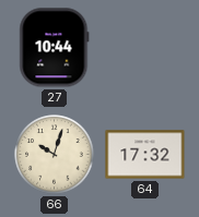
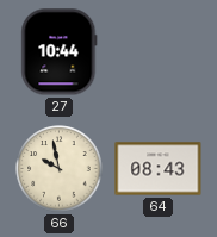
66: 10:03 -> 9:58 (60, 169)
64: 17:32 -> 08:43 (159, 169)
